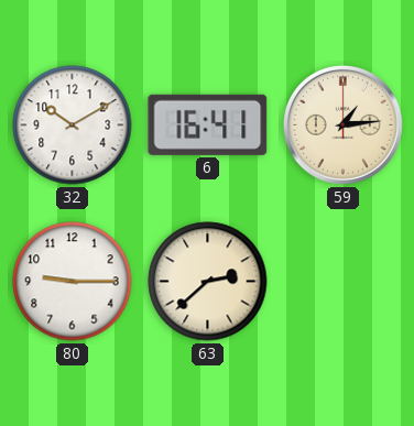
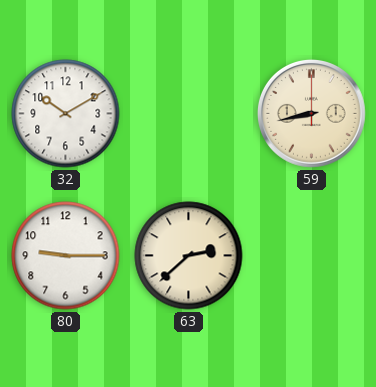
6: 16:41 -> none (208, 124)
59: 1:14 -> 8:43 (311, 113)
